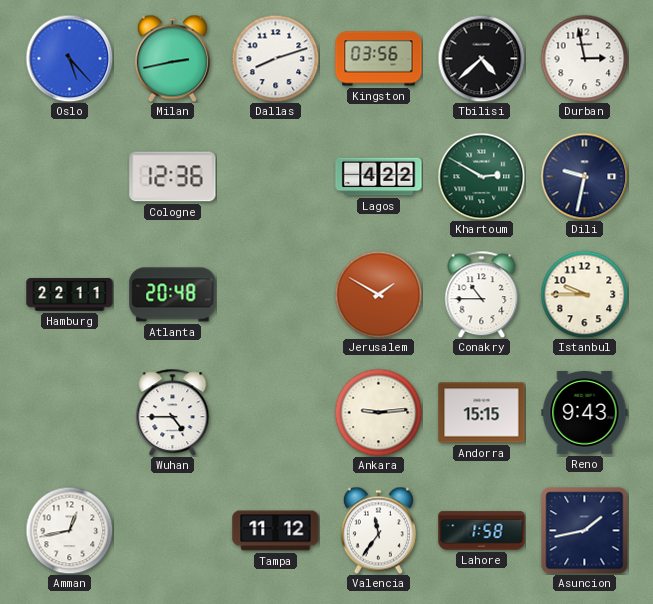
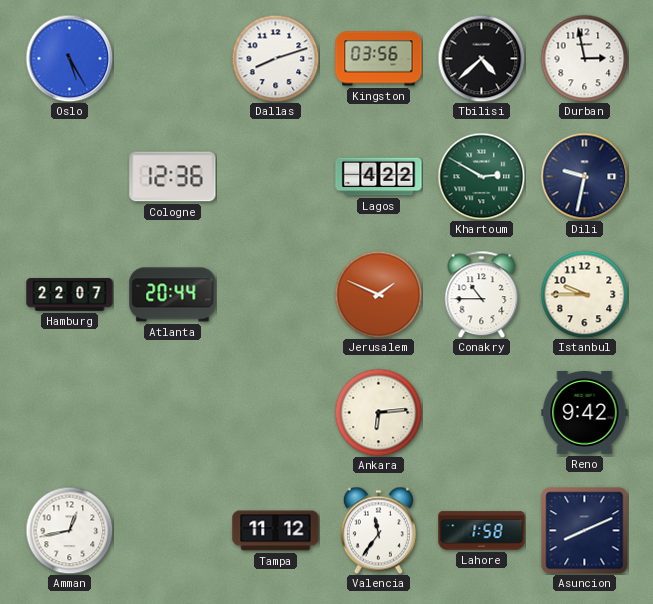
Oslo: 5:23 -> 5:25 (69, 58)
Milan: 2:43 -> none (172, 58)
Hamburg: 22:11 -> 22:07 (70, 295)
Atlanta: 20:48 -> 20:44 (173, 295)
Jerusalem: 1:50 -> 1:49 (378, 294)
Wuhan: 4:45 -> none (173, 412)
Ankara: 9:14 -> 6:14 (378, 412)
Andorra: 15:15 -> none (482, 413)
Reno: 9:43 -> 9:42 (585, 413)
Asuncion: 1:43 -> 8:11 (585, 531)
